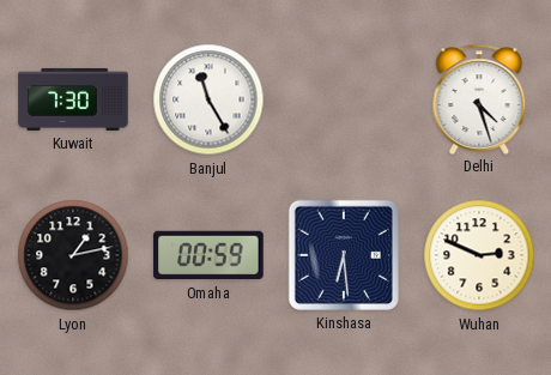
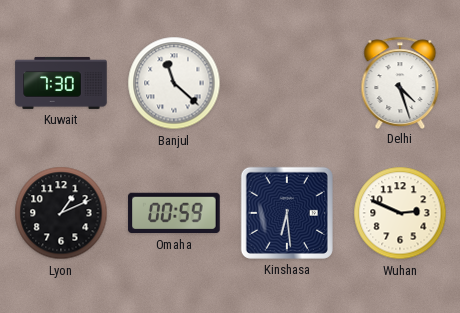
Banjul: 11:25 -> 11:22 (174, 83)
Lyon: 1:13 -> 1:11 (61, 213)
